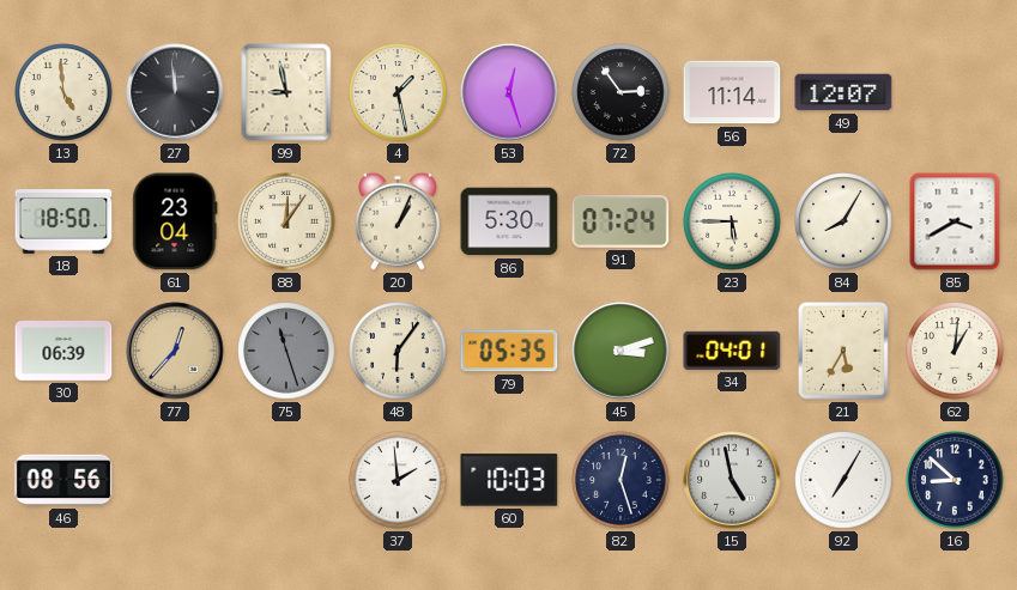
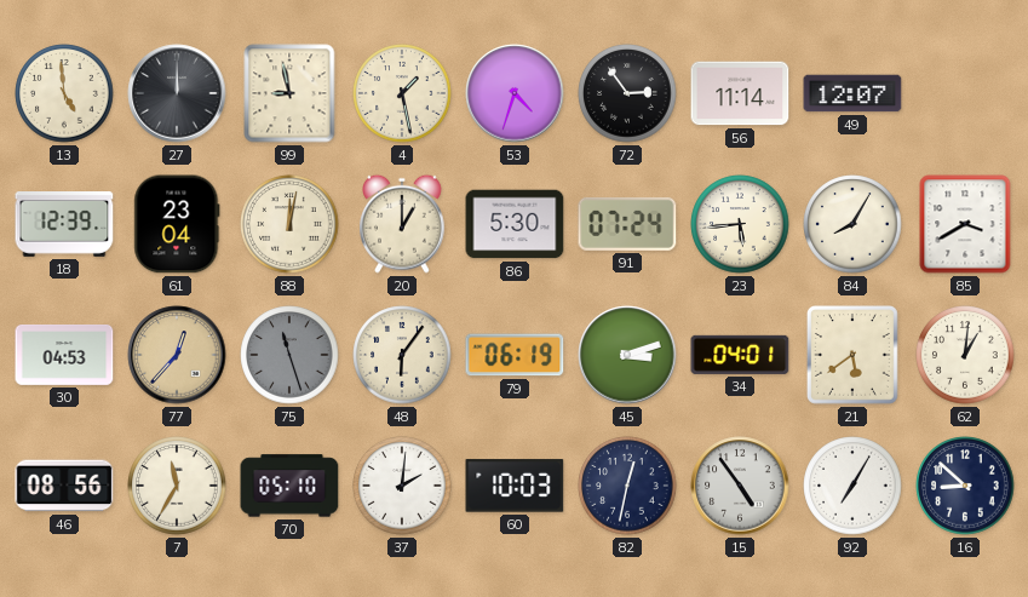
27: 11:59 -> 12:00 (177, 93)
53: 12:27 -> 4:33 (515, 93)
18: 18:50 -> 12:39 (64, 224)
88: 12:06 -> 12:02 (289, 224)
20: 1:04 -> 1:00 (403, 224)
23: 5:45 -> 5:44 (740, 224)
30: 06:39 -> 04:53 (64, 355)
79: 05:35 -> 06:19 (515, 355)
21: 5:35 -> 5:39 (854, 356)
7: none -> 11:35 (177, 486)
70: none -> 05:10 (289, 486)
37: 1:59 -> 2:01 (402, 486)
82: 12:27 -> 12:32 (627, 486)
15: 4:58 -> 4:54 (740, 486)
